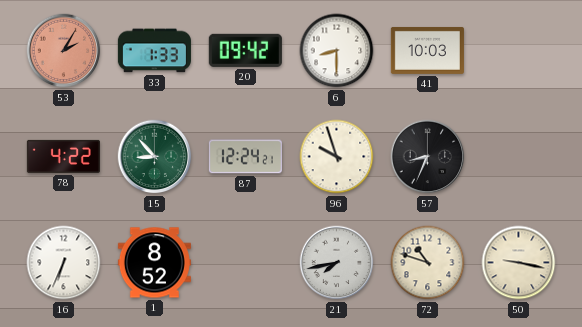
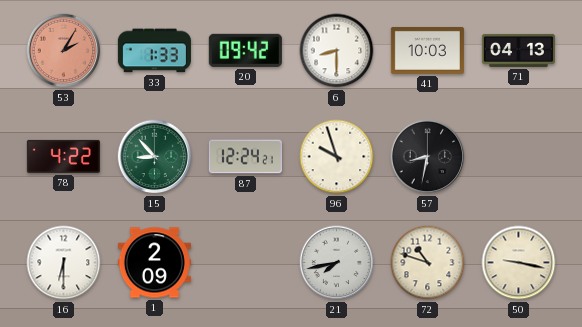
71: none -> 04:13 (518, 50)
57: 8:34 -> 8:32 (428, 157)
16: 6:34 -> 6:30 (64, 263)
1: 8:52 -> 2:09 (154, 263)
